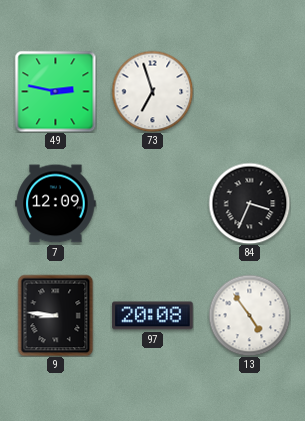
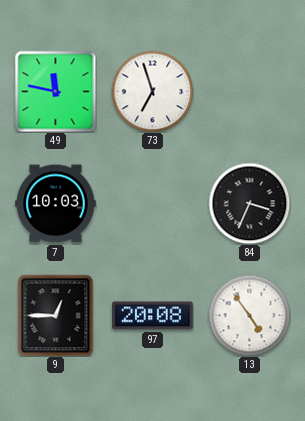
49: 2:47 -> 11:47 (55, 91)
7: 12:09 -> 10:03 (56, 204)
9: 8:46 -> 12:45 (56, 315)
